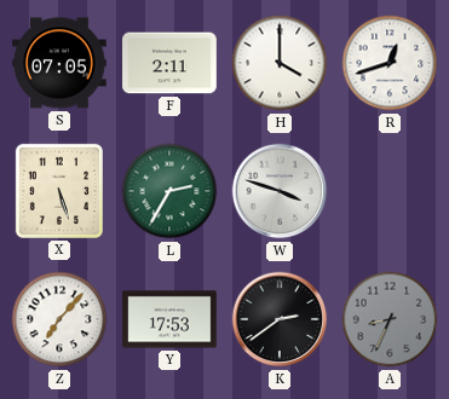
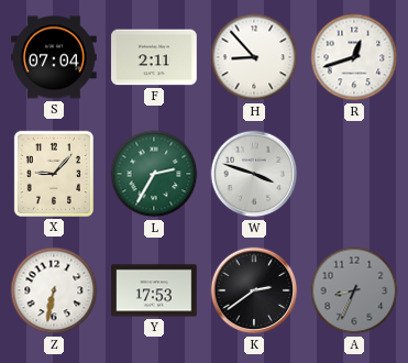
S: 07:05 -> 07:04 (54, 57)
H: 4:00 -> 8:53 (254, 57)
X: 5:27 -> 9:07 (54, 174)
Z: 7:07 -> 6:32 (54, 290)
